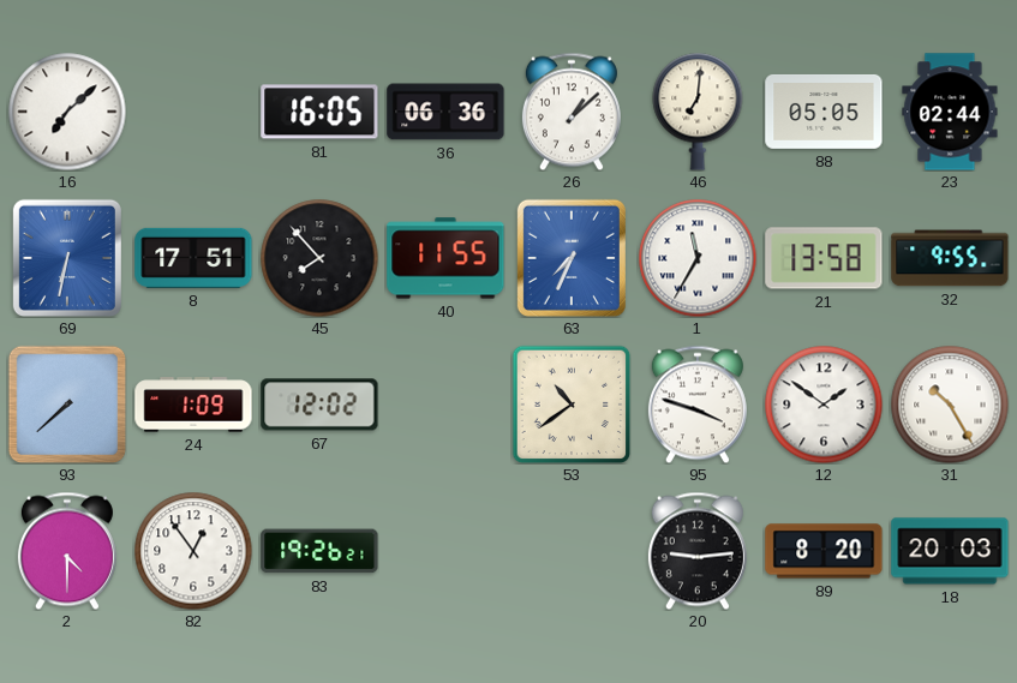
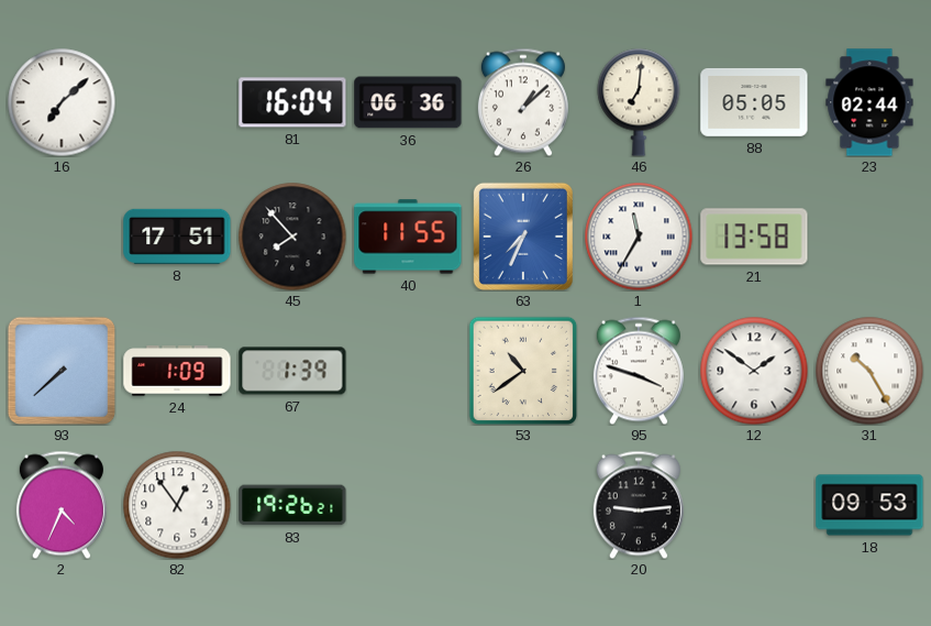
81: 16:05 -> 16:04 (292, 102)
69: 6:32 -> none (67, 258)
32: 9:55 -> none (950, 258)
67: 12:02 -> 1:39 (292, 371)
2: 4:30 -> 4:34 (62, 505)
89: 8:20 -> none (824, 551)
18: 20:03 -> 09:53 (869, 505)
